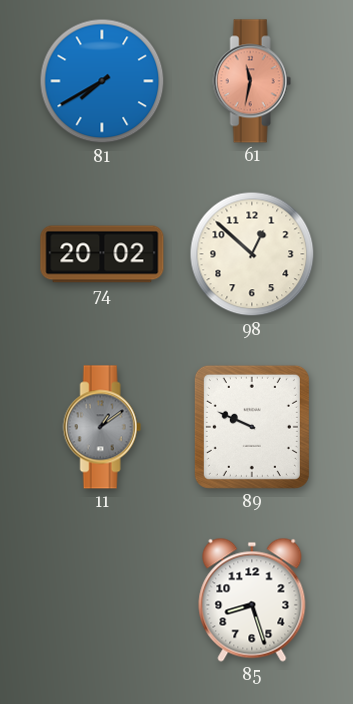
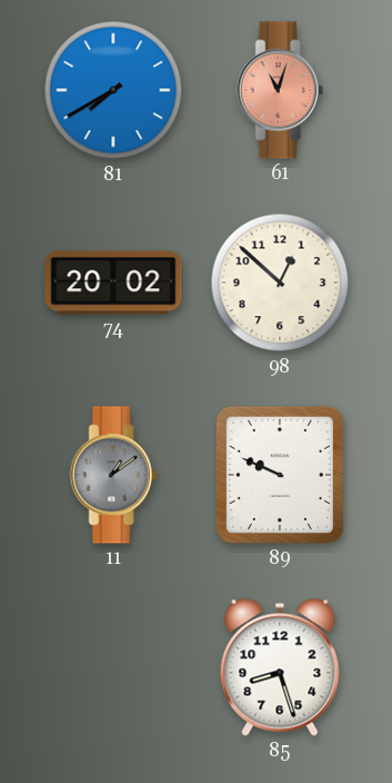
61: 11:32 -> 11:03 (280, 90)
